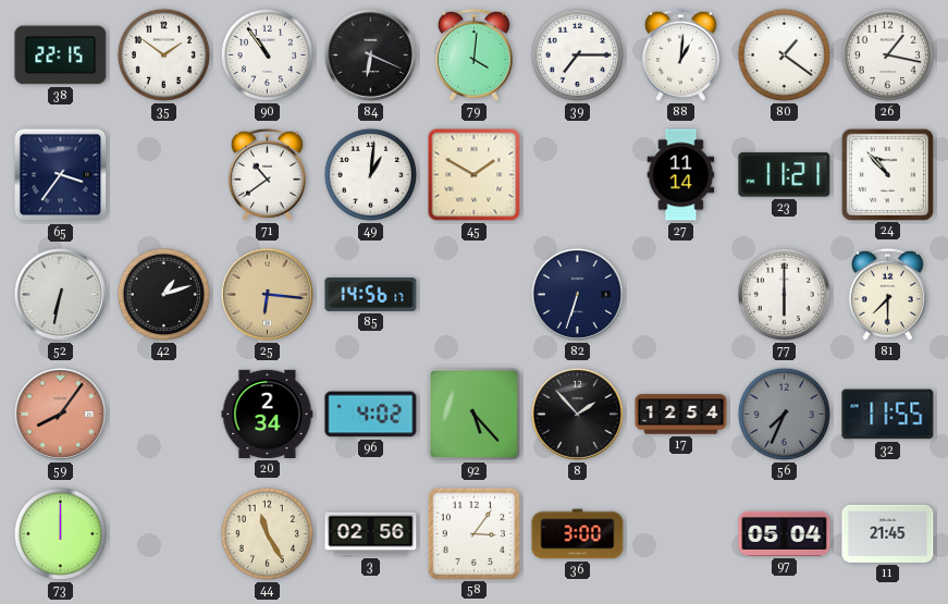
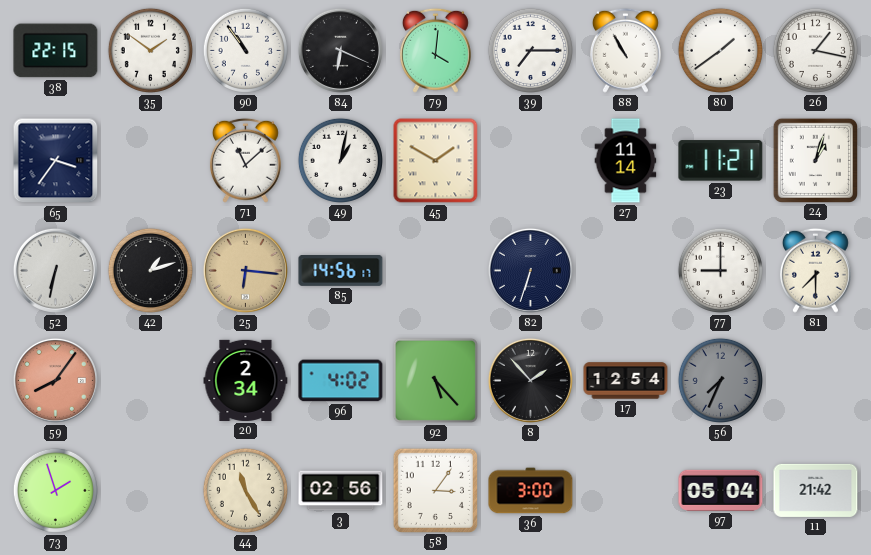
88: 1:01 -> 10:55 (625, 50)
80: 1:21 -> 1:39 (720, 50)
71: 10:39 -> 11:08 (245, 160)
49: 1:01 -> 1:02 (340, 160)
24: 10:53 -> 1:03 (815, 160)
77: 6:00 -> 9:00 (720, 270)
32: 11:55 -> none (888, 415)
73: 12:00 -> 1:57 (55, 490)
11: 21:45 -> 21:42 (816, 490)
